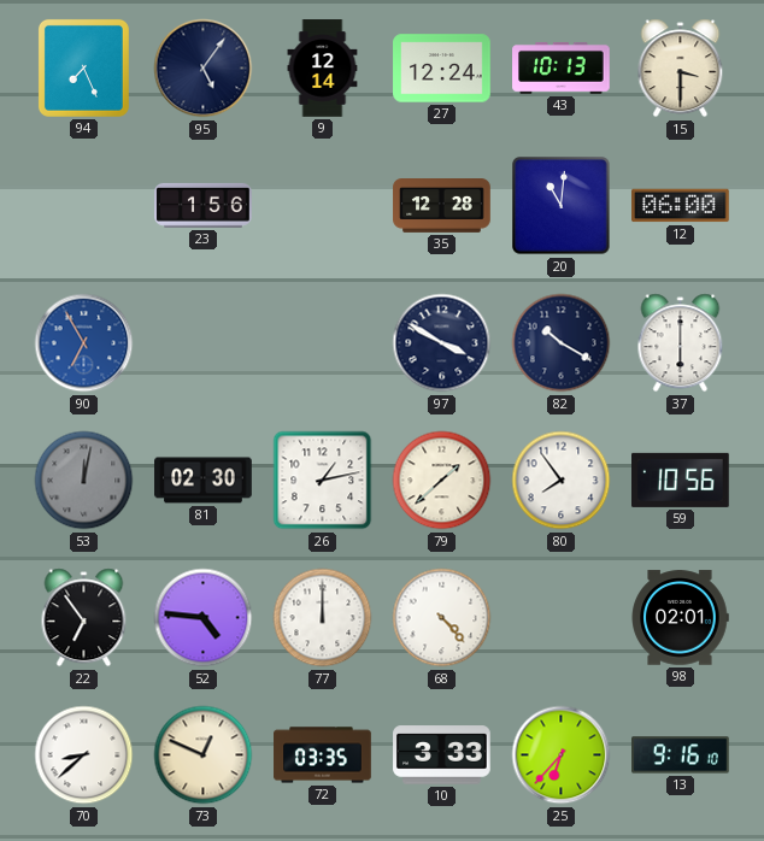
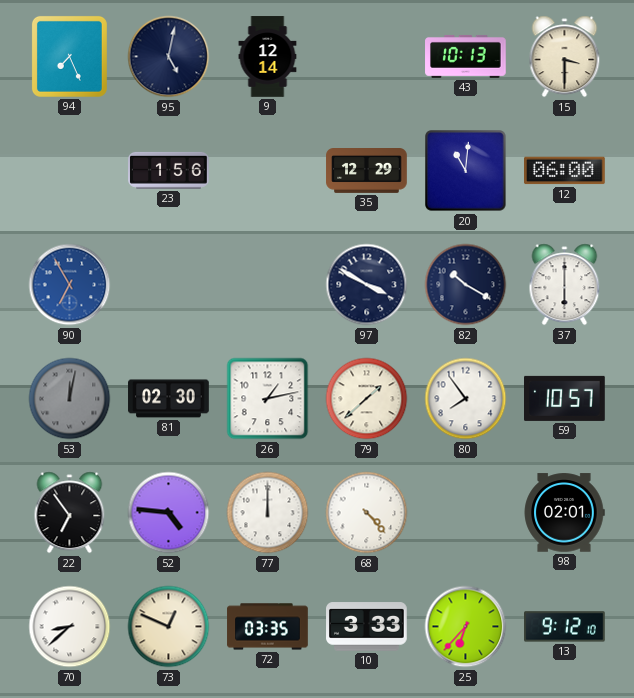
95: 5:06 -> 5:02 (169, 57)
27: 12:24 -> none (442, 69)
35: 12:28 -> 12:29 (367, 171)
59: 10:56 -> 10:57 (565, 398)
13: 9:16 -> 9:12 (565, 627)
